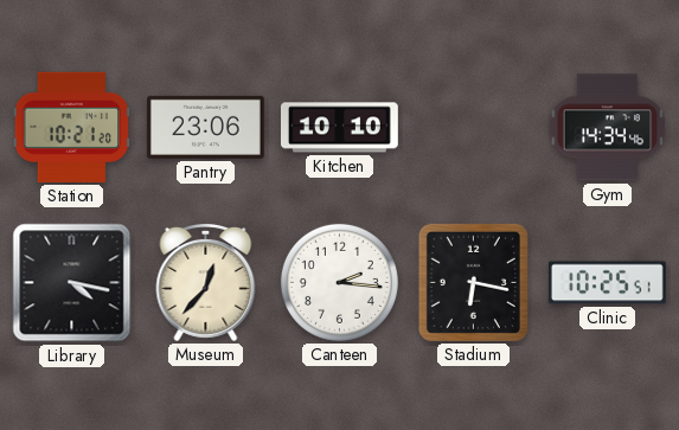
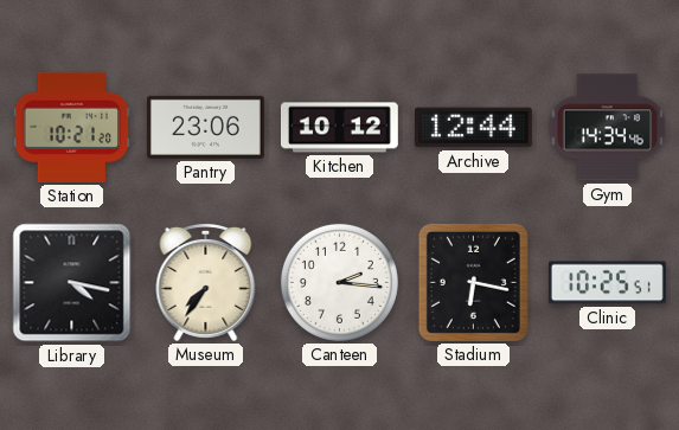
Kitchen: 10:10 -> 10:12 (339, 128)
Archive: none -> 12:44 (473, 128)
Museum: 12:37 -> 7:36 (206, 282)
